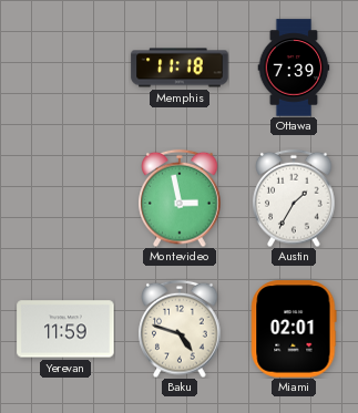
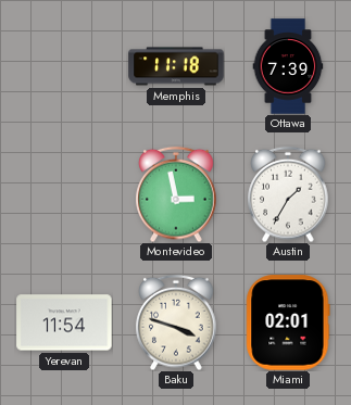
Yerevan: 11:59 -> 11:54 (64, 322)
Baku: 4:48 -> 3:48 (176, 322)
